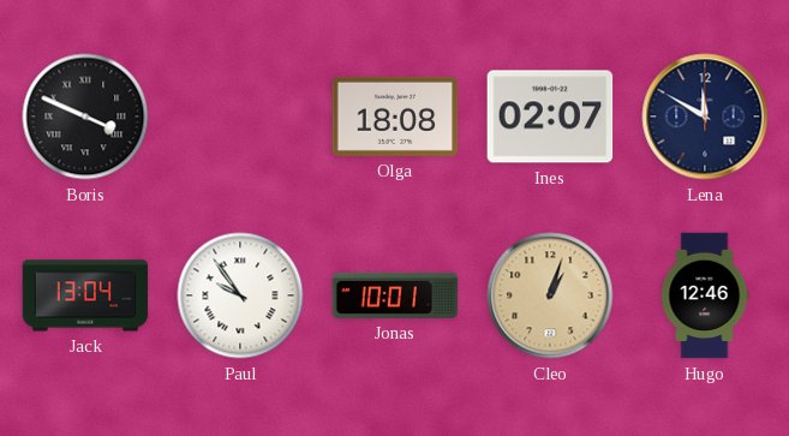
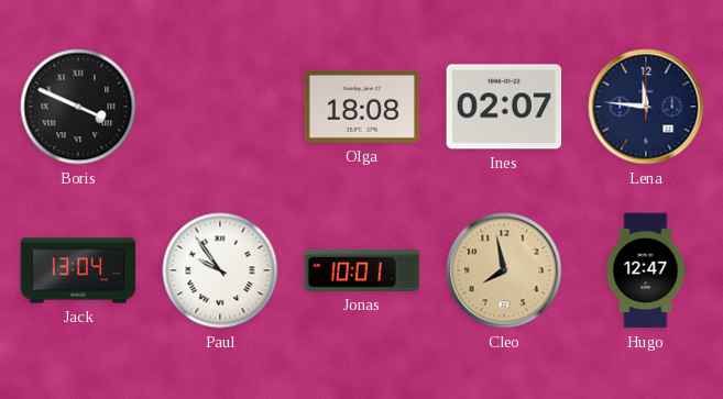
Lena: 11:50 -> 11:46 (646, 107)
Cleo: 1:03 -> 7:58 (504, 270)
Hugo: 12:46 -> 12:47 (646, 270)
